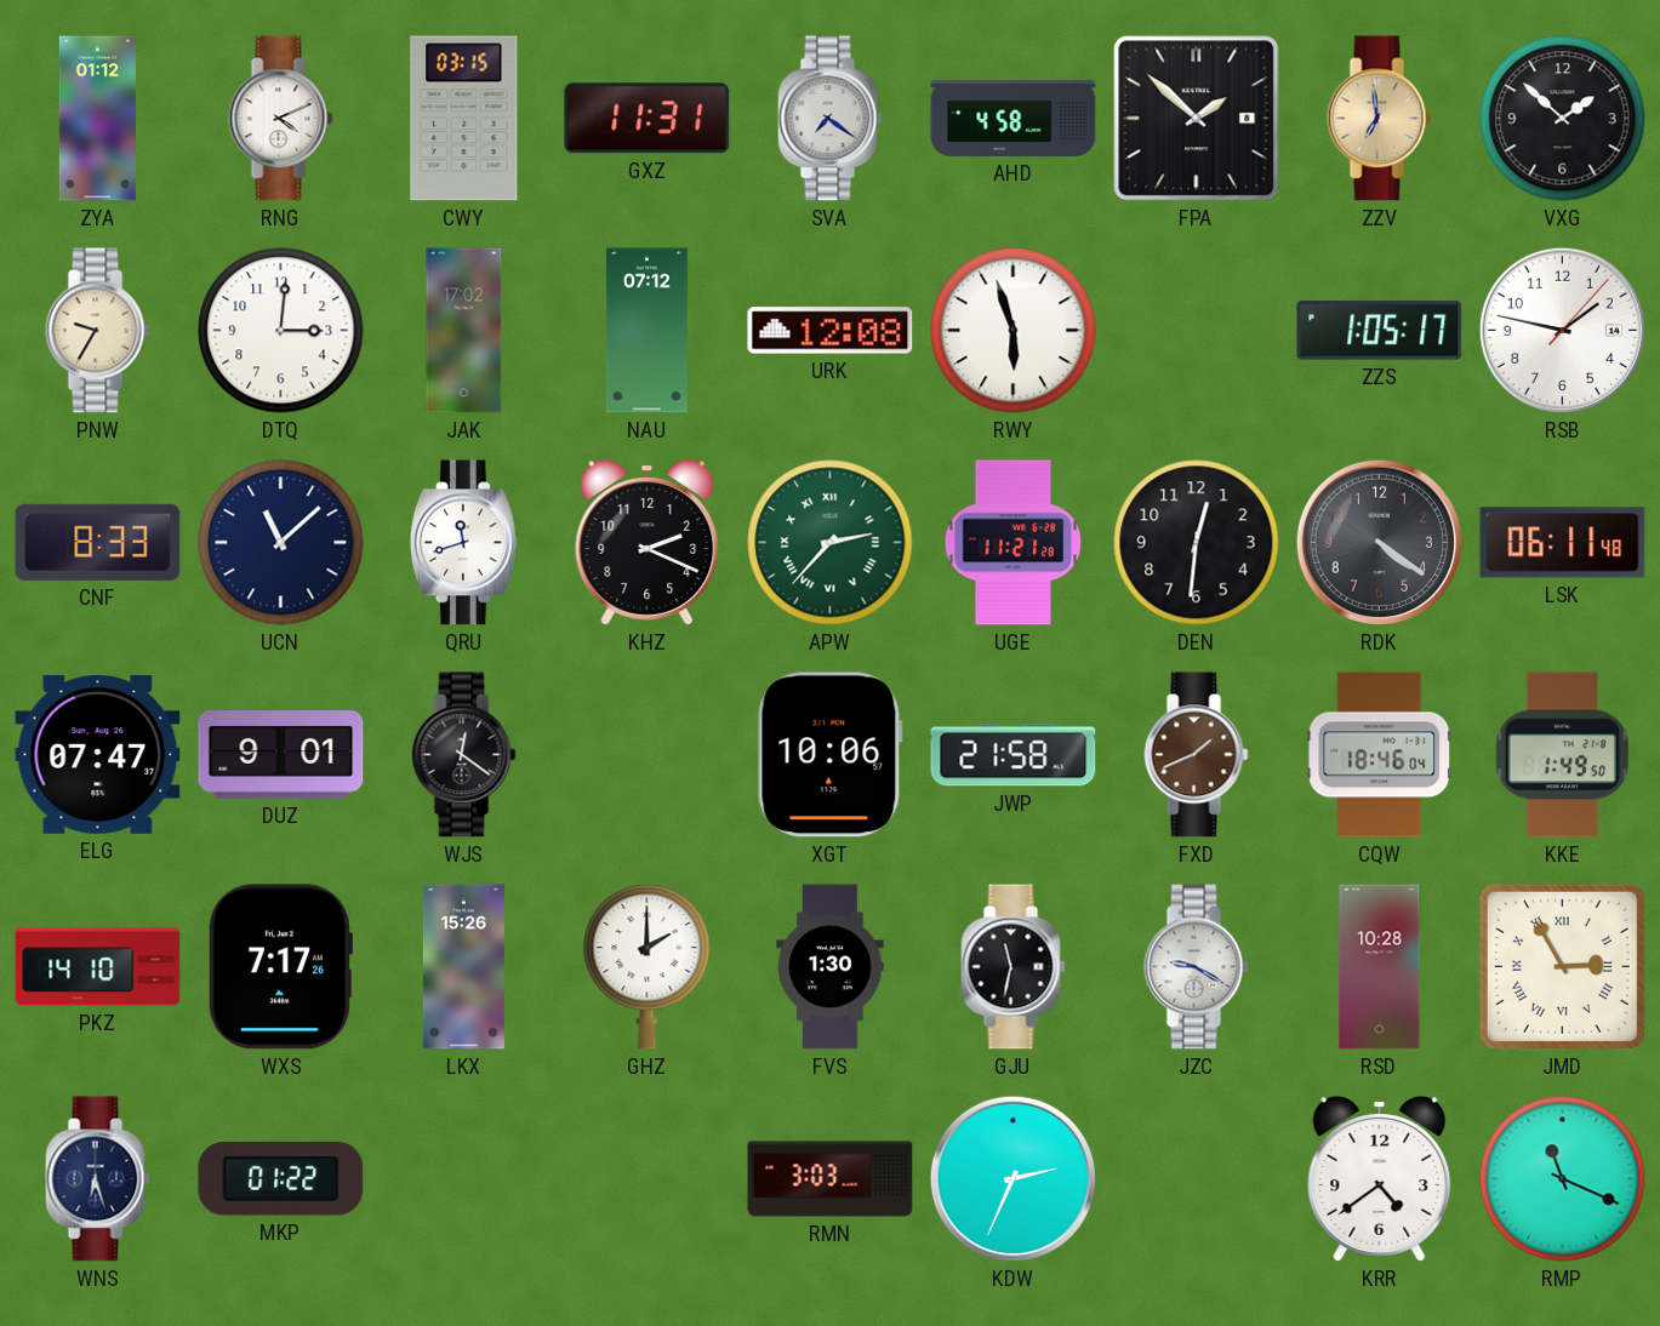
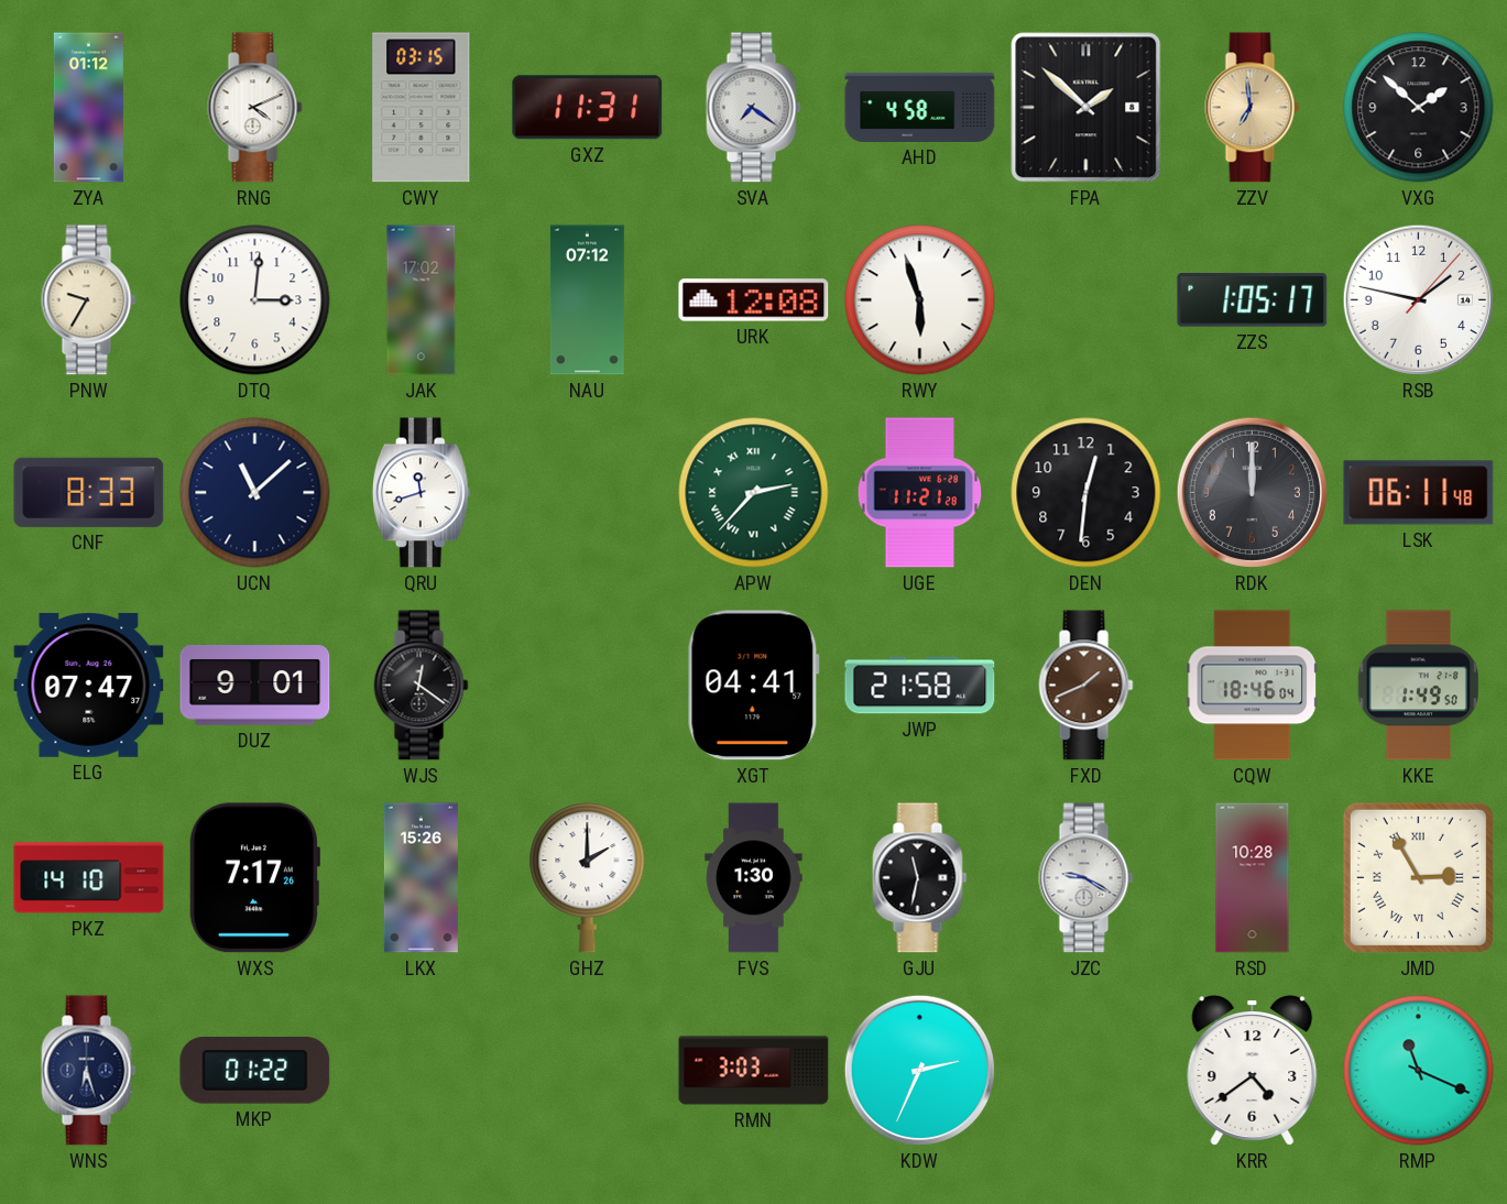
KHZ: 2:19 -> none (648, 543)
RDK: 4:21 -> 12:00 (1252, 492)
XGT: 10:06 -> 04:41 (753, 686)
